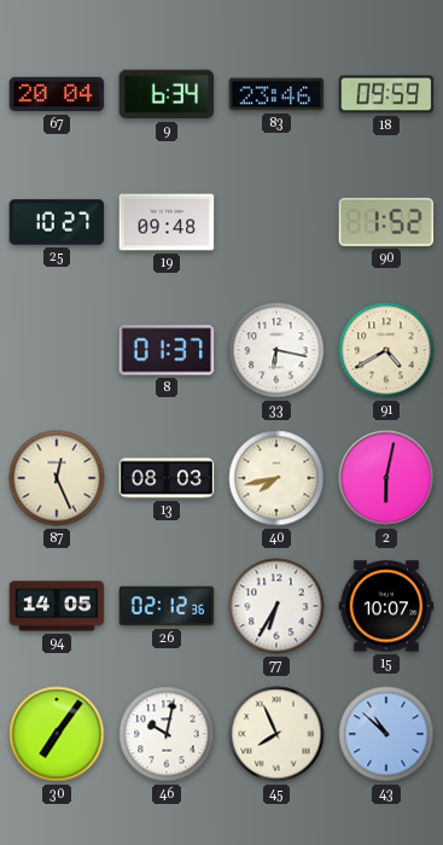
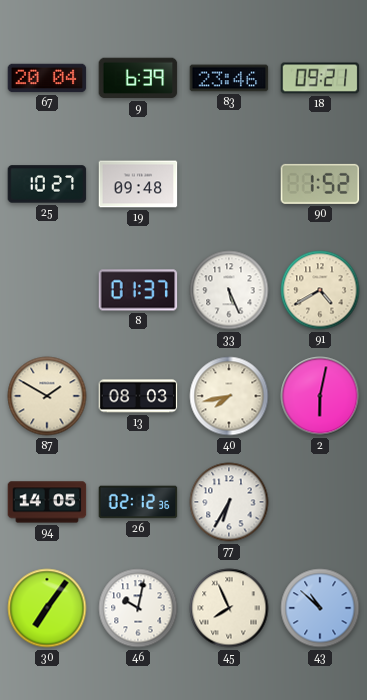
9: 6:34 -> 6:39 (138, 78)
18: 09:59 -> 09:21 (320, 78)
33: 6:17 -> 5:26 (229, 290)
87: 12:26 -> 1:50 (47, 396)
15: 10:07 -> none (386, 606)
